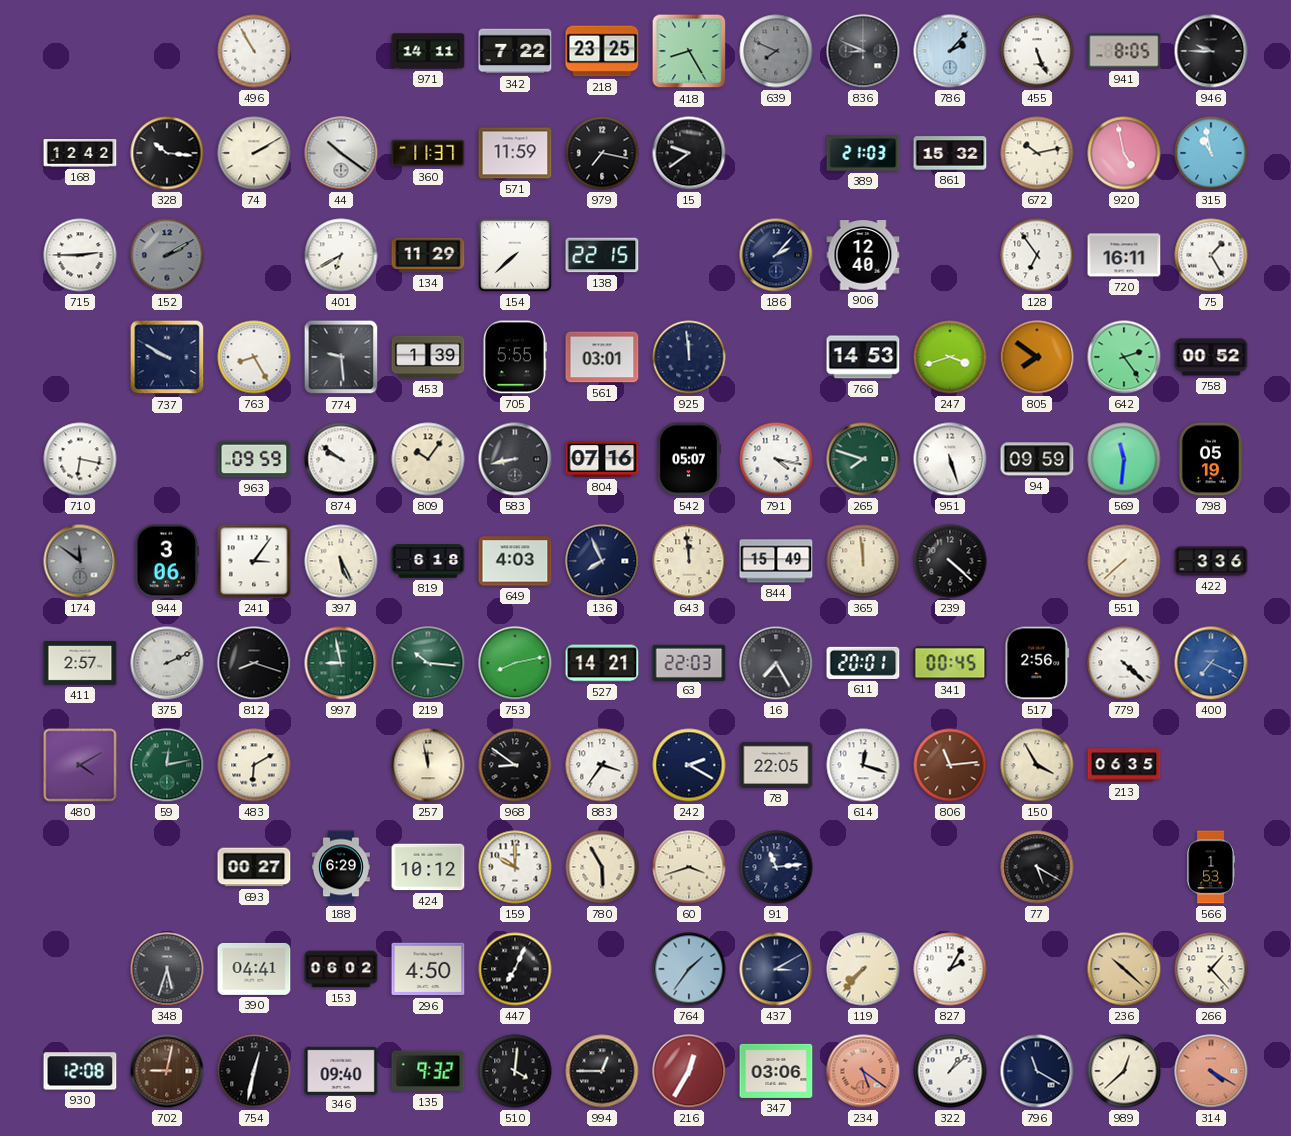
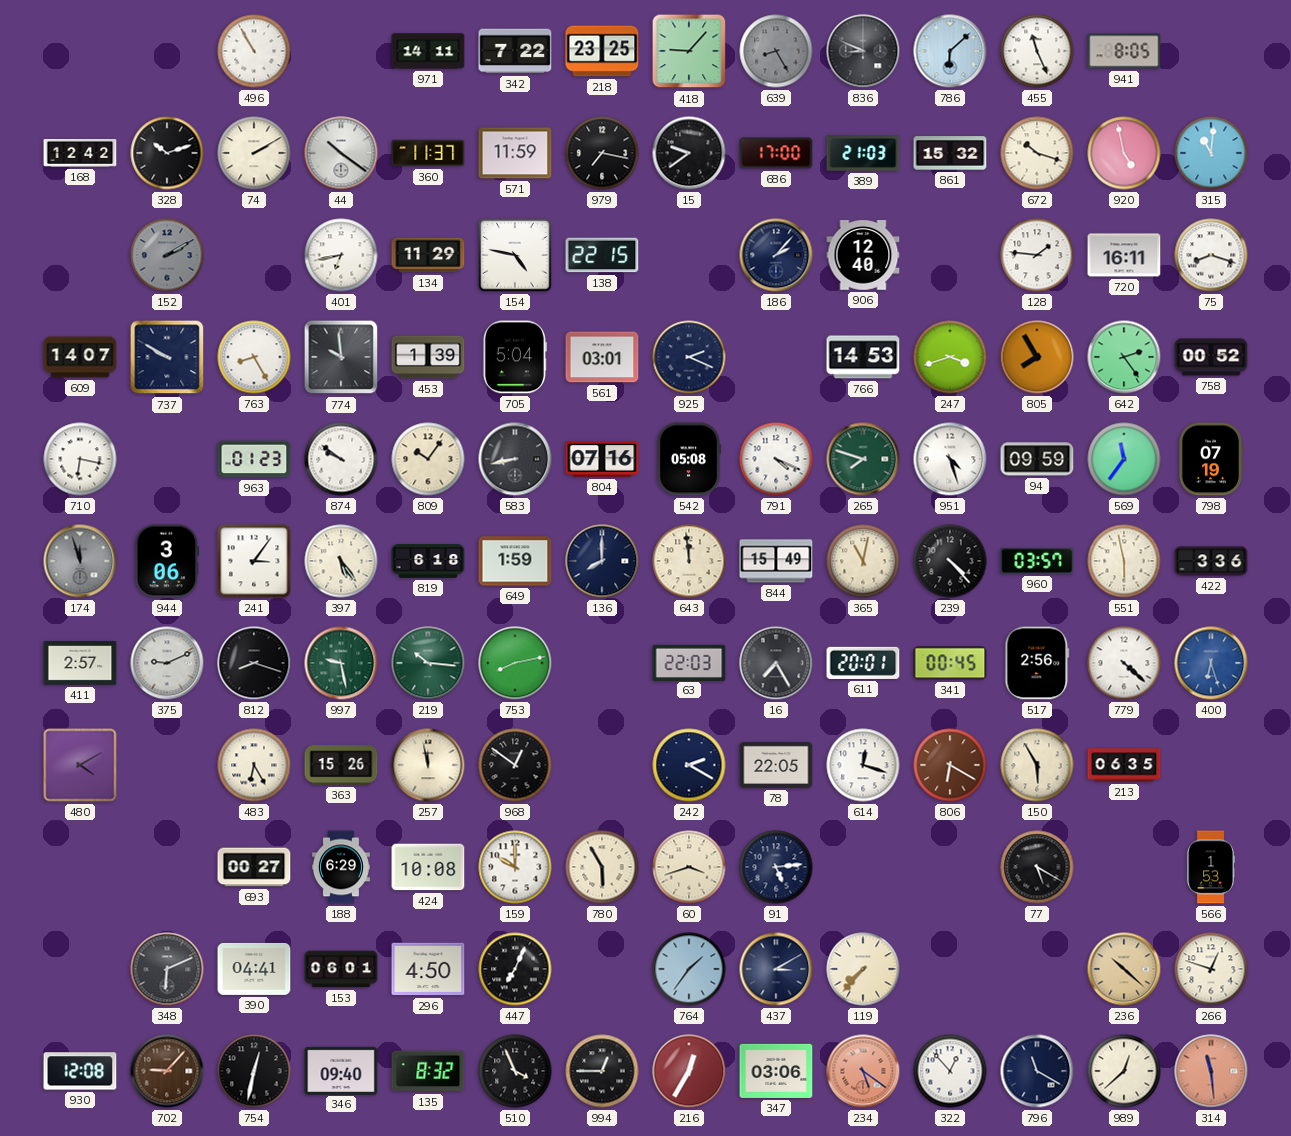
418: 8:25 -> 9:07 (689, 51)
639: 7:49 -> 8:25 (776, 51)
786: 2:07 -> 6:08 (950, 51)
455: 5:26 -> 11:26 (1037, 51)
946: 9:45 -> none (1211, 51)
328: 10:16 -> 10:12 (167, 153)
686: none -> 17:00 (776, 153)
672: 10:13 -> 10:18 (1037, 153)
315: 10:58 -> 11:01 (1211, 153)
715: 2:45 -> none (80, 255)
401: 6:40 -> 6:43 (341, 255)
154: 7:38 -> 4:47 (515, 255)
128: 6:54 -> 1:46 (1037, 255)
75: 1:25 -> 8:18 (1211, 255)
609: none -> 14:07 (80, 357)
774: 9:29 -> 9:59 (341, 357)
705: 5:55 -> 5:04 (515, 357)
925: 11:59 -> 2:19 (689, 357)
805: 7:51 -> 7:55 (1037, 357)
963: 09:59 -> 01:23 (254, 459)
542: 05:07 -> 05:08 (688, 459)
791: 4:17 -> 4:19 (776, 459)
951: 5:27 -> 4:27 (950, 459)
569: 11:31 -> 11:36 (1124, 459)
798: 05:19 -> 07:19 (1210, 459)
174: 11:51 -> 11:57 (80, 561)
397: 5:26 -> 5:24 (341, 561)
649: 4:03 -> 1:59 (515, 561)
136: 7:56 -> 8:00 (602, 561)
365: 11:59 -> 11:02 (863, 561)
239: 4:22 -> 4:23 (950, 561)
960: none -> 03:57 (1037, 562)
551: 7:38 -> 5:58 (1124, 561)
375: 2:11 -> 9:11 (167, 663)
997: 8:58 -> 9:28 (341, 663)
527: 14:21 -> none (602, 663)
400: 7:19 -> 6:27 (1211, 663)
59: 12:13 -> none (167, 765)
483: 6:10 -> 6:25 (254, 765)
363: none -> 15:26 (341, 765)
968: 8:51 -> 12:51 (515, 765)
883: 3:36 -> none (602, 765)
806: 11:14 -> 6:20 (950, 765)
150: 3:55 -> 5:55 (1037, 765)
424: 10:12 -> 10:08 (428, 867)
91: 11:14 -> 5:14 (776, 867)
348: 5:33 -> 6:11 (167, 969)
153: 06:02 -> 06:01 (341, 969)
827: 2:05 -> none (950, 969)
266: 1:23 -> 12:48 (1211, 969)
702: 9:02 -> 9:07 (167, 1071)
135: 9:32 -> 8:32 (428, 1071)
510: 4:01 -> 3:56 (515, 1071)
322: 1:08 -> 12:53 (950, 1071)
314: 4:20 -> 11:29 (1211, 1071)
